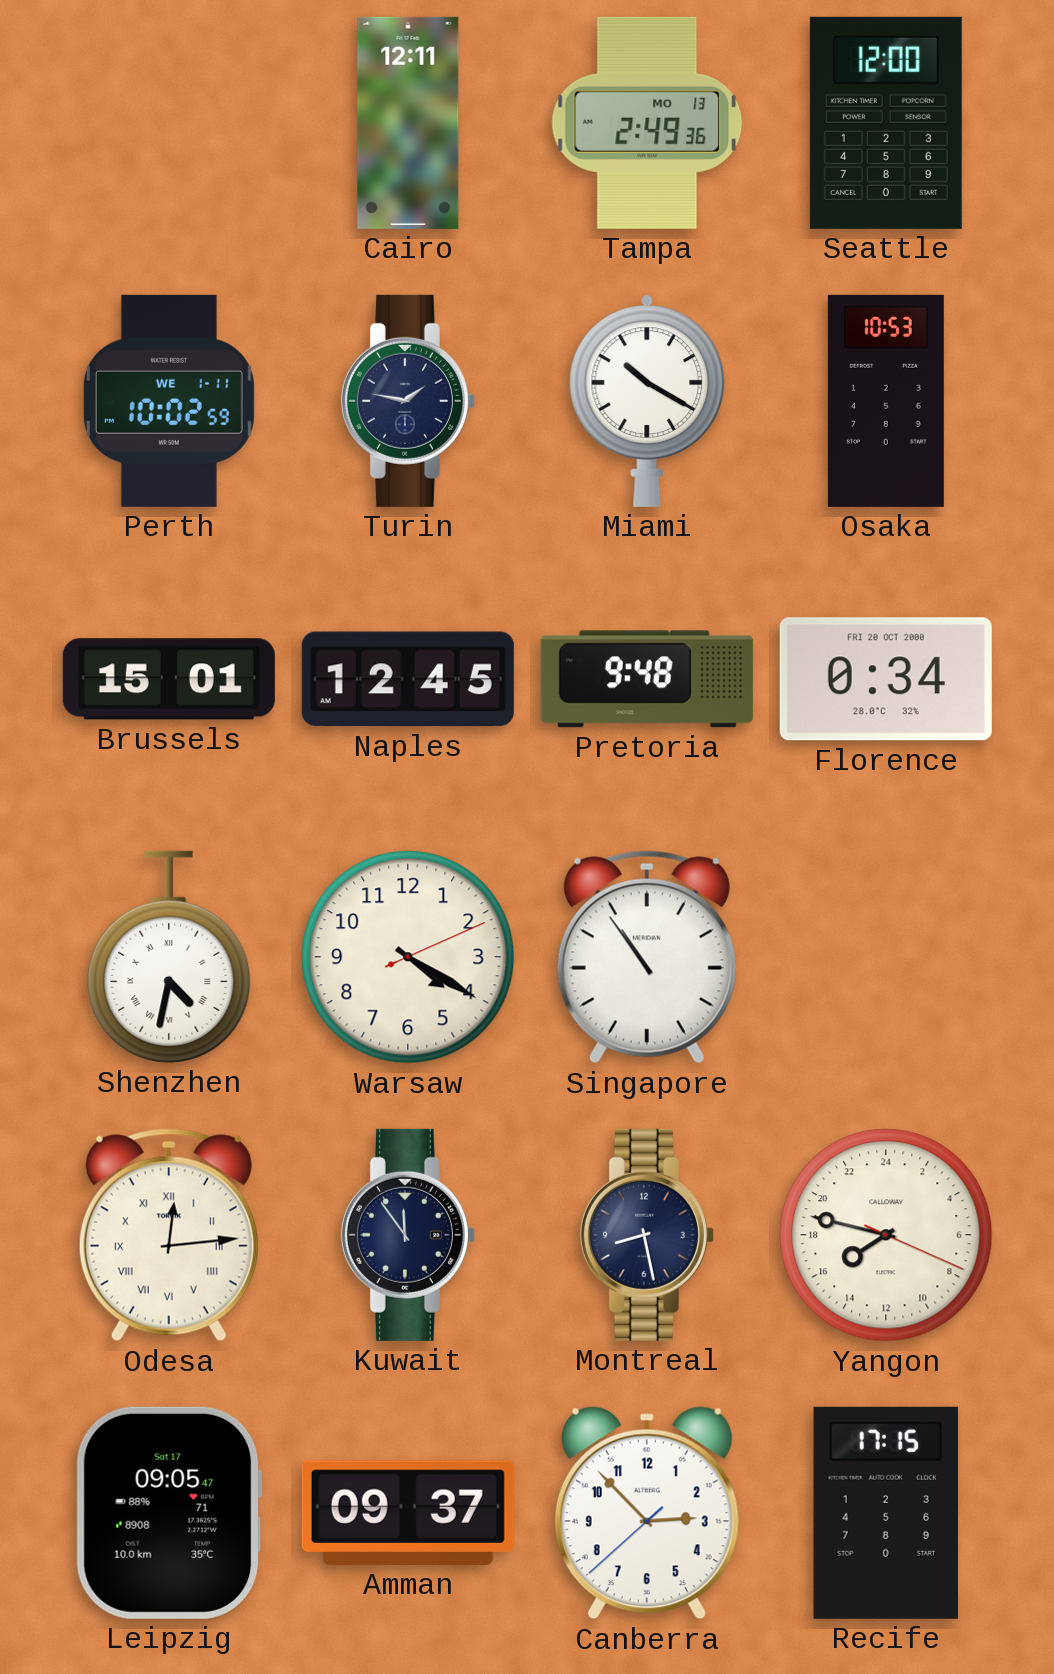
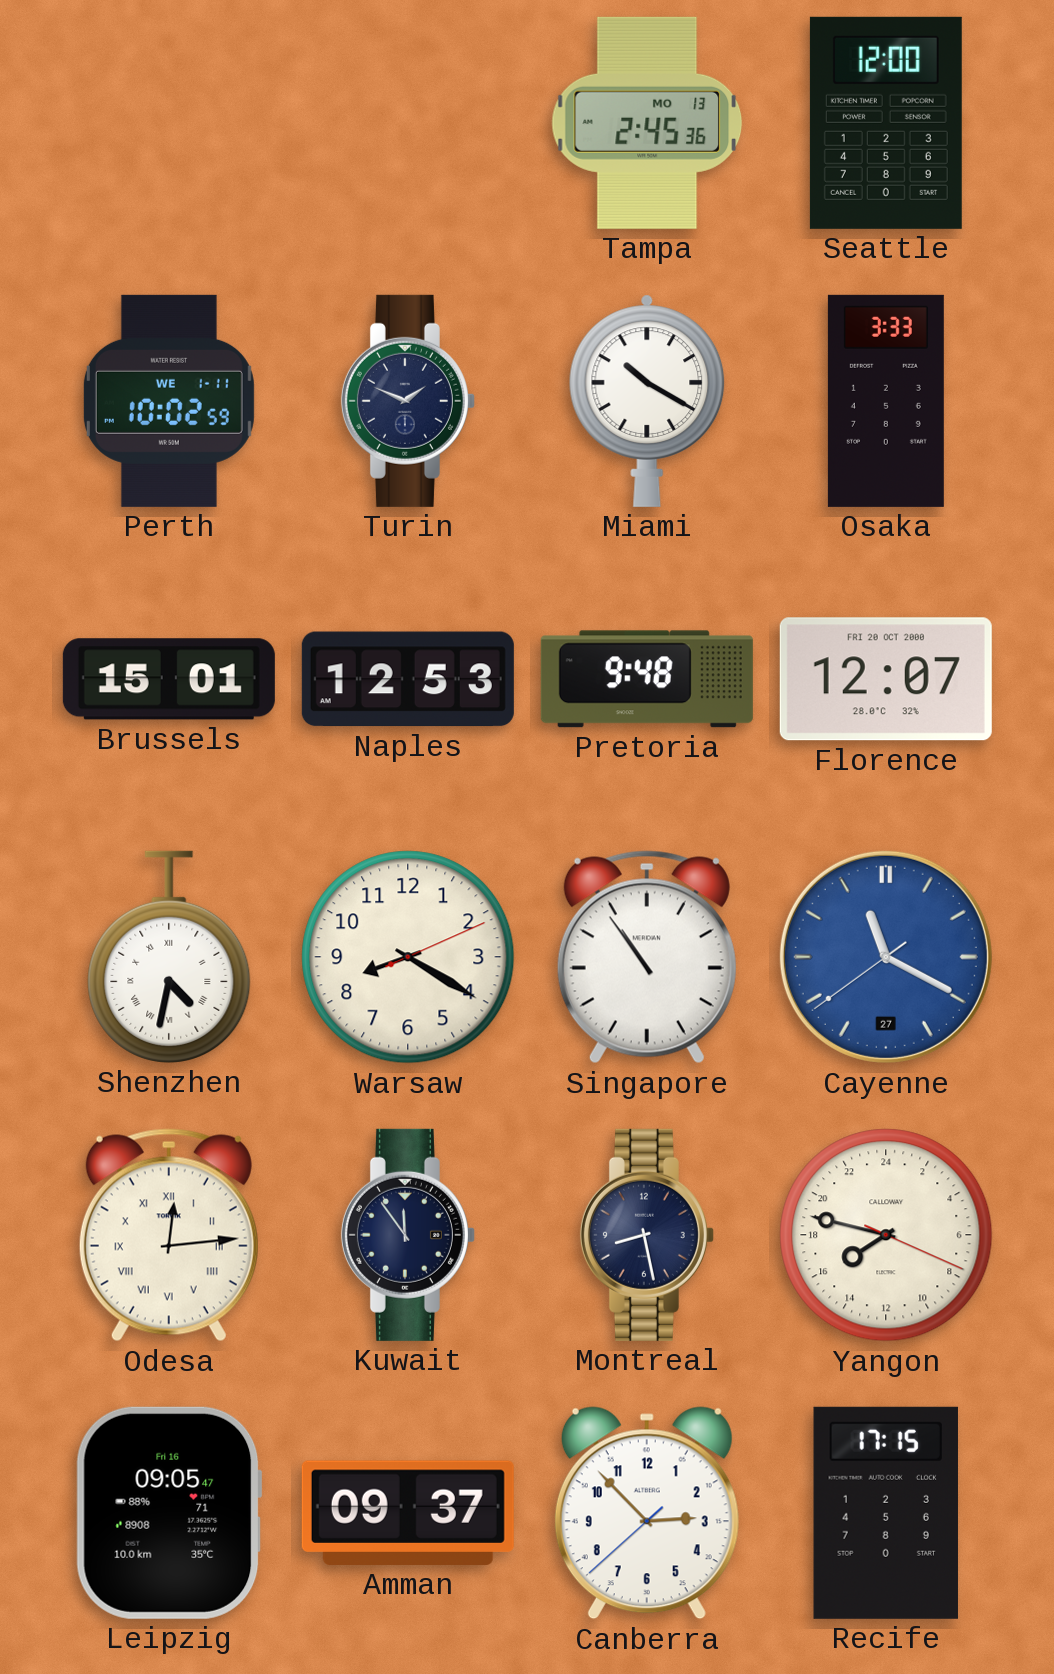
Cairo: 12:11 -> none (408, 123)
Tampa: 2:49 -> 2:45 (647, 123)
Turin: 1:47 -> 1:49 (408, 401)
Osaka: 10:53 -> 3:33 (886, 401)
Naples: 12:45 -> 12:53 (408, 679)
Florence: 0:34 -> 12:07 (886, 679)
Warsaw: 4:20 -> 8:20 (408, 957)
Cayenne: none -> 11:19 (886, 957)
Leipzig date: Sat 17 -> Fri 16 (169, 1513)
